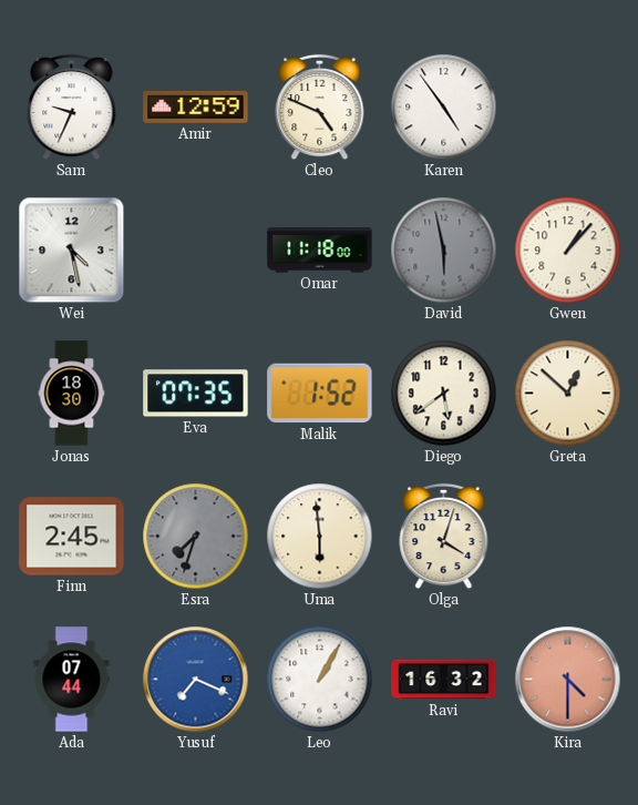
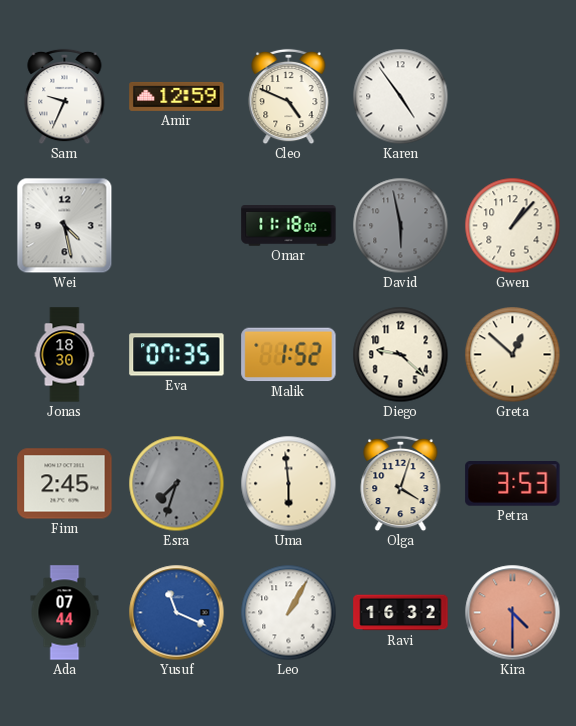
Diego: 5:39 -> 9:22 (401, 355)
Petra: none -> 3:53 (513, 484)
Yusuf: 7:19 -> 11:19 (177, 613)
